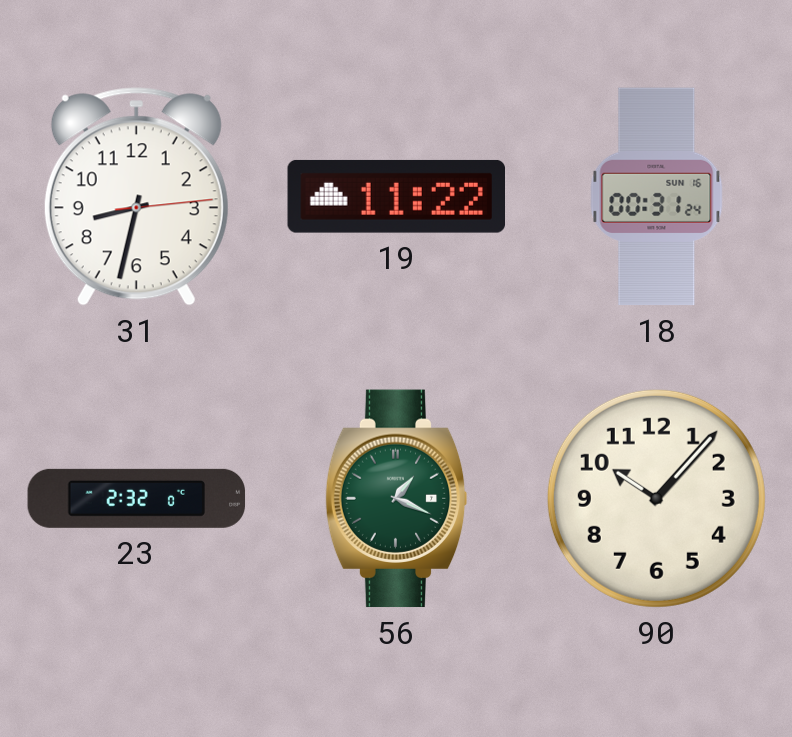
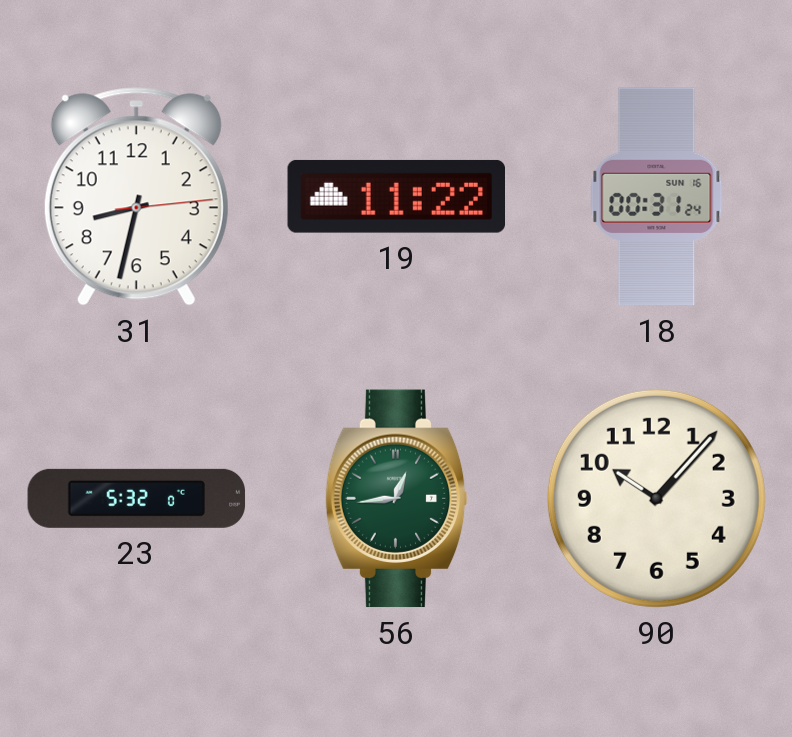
23: 2:32 -> 5:32 (137, 498)
56: 1:19 -> 12:44 (396, 499)
